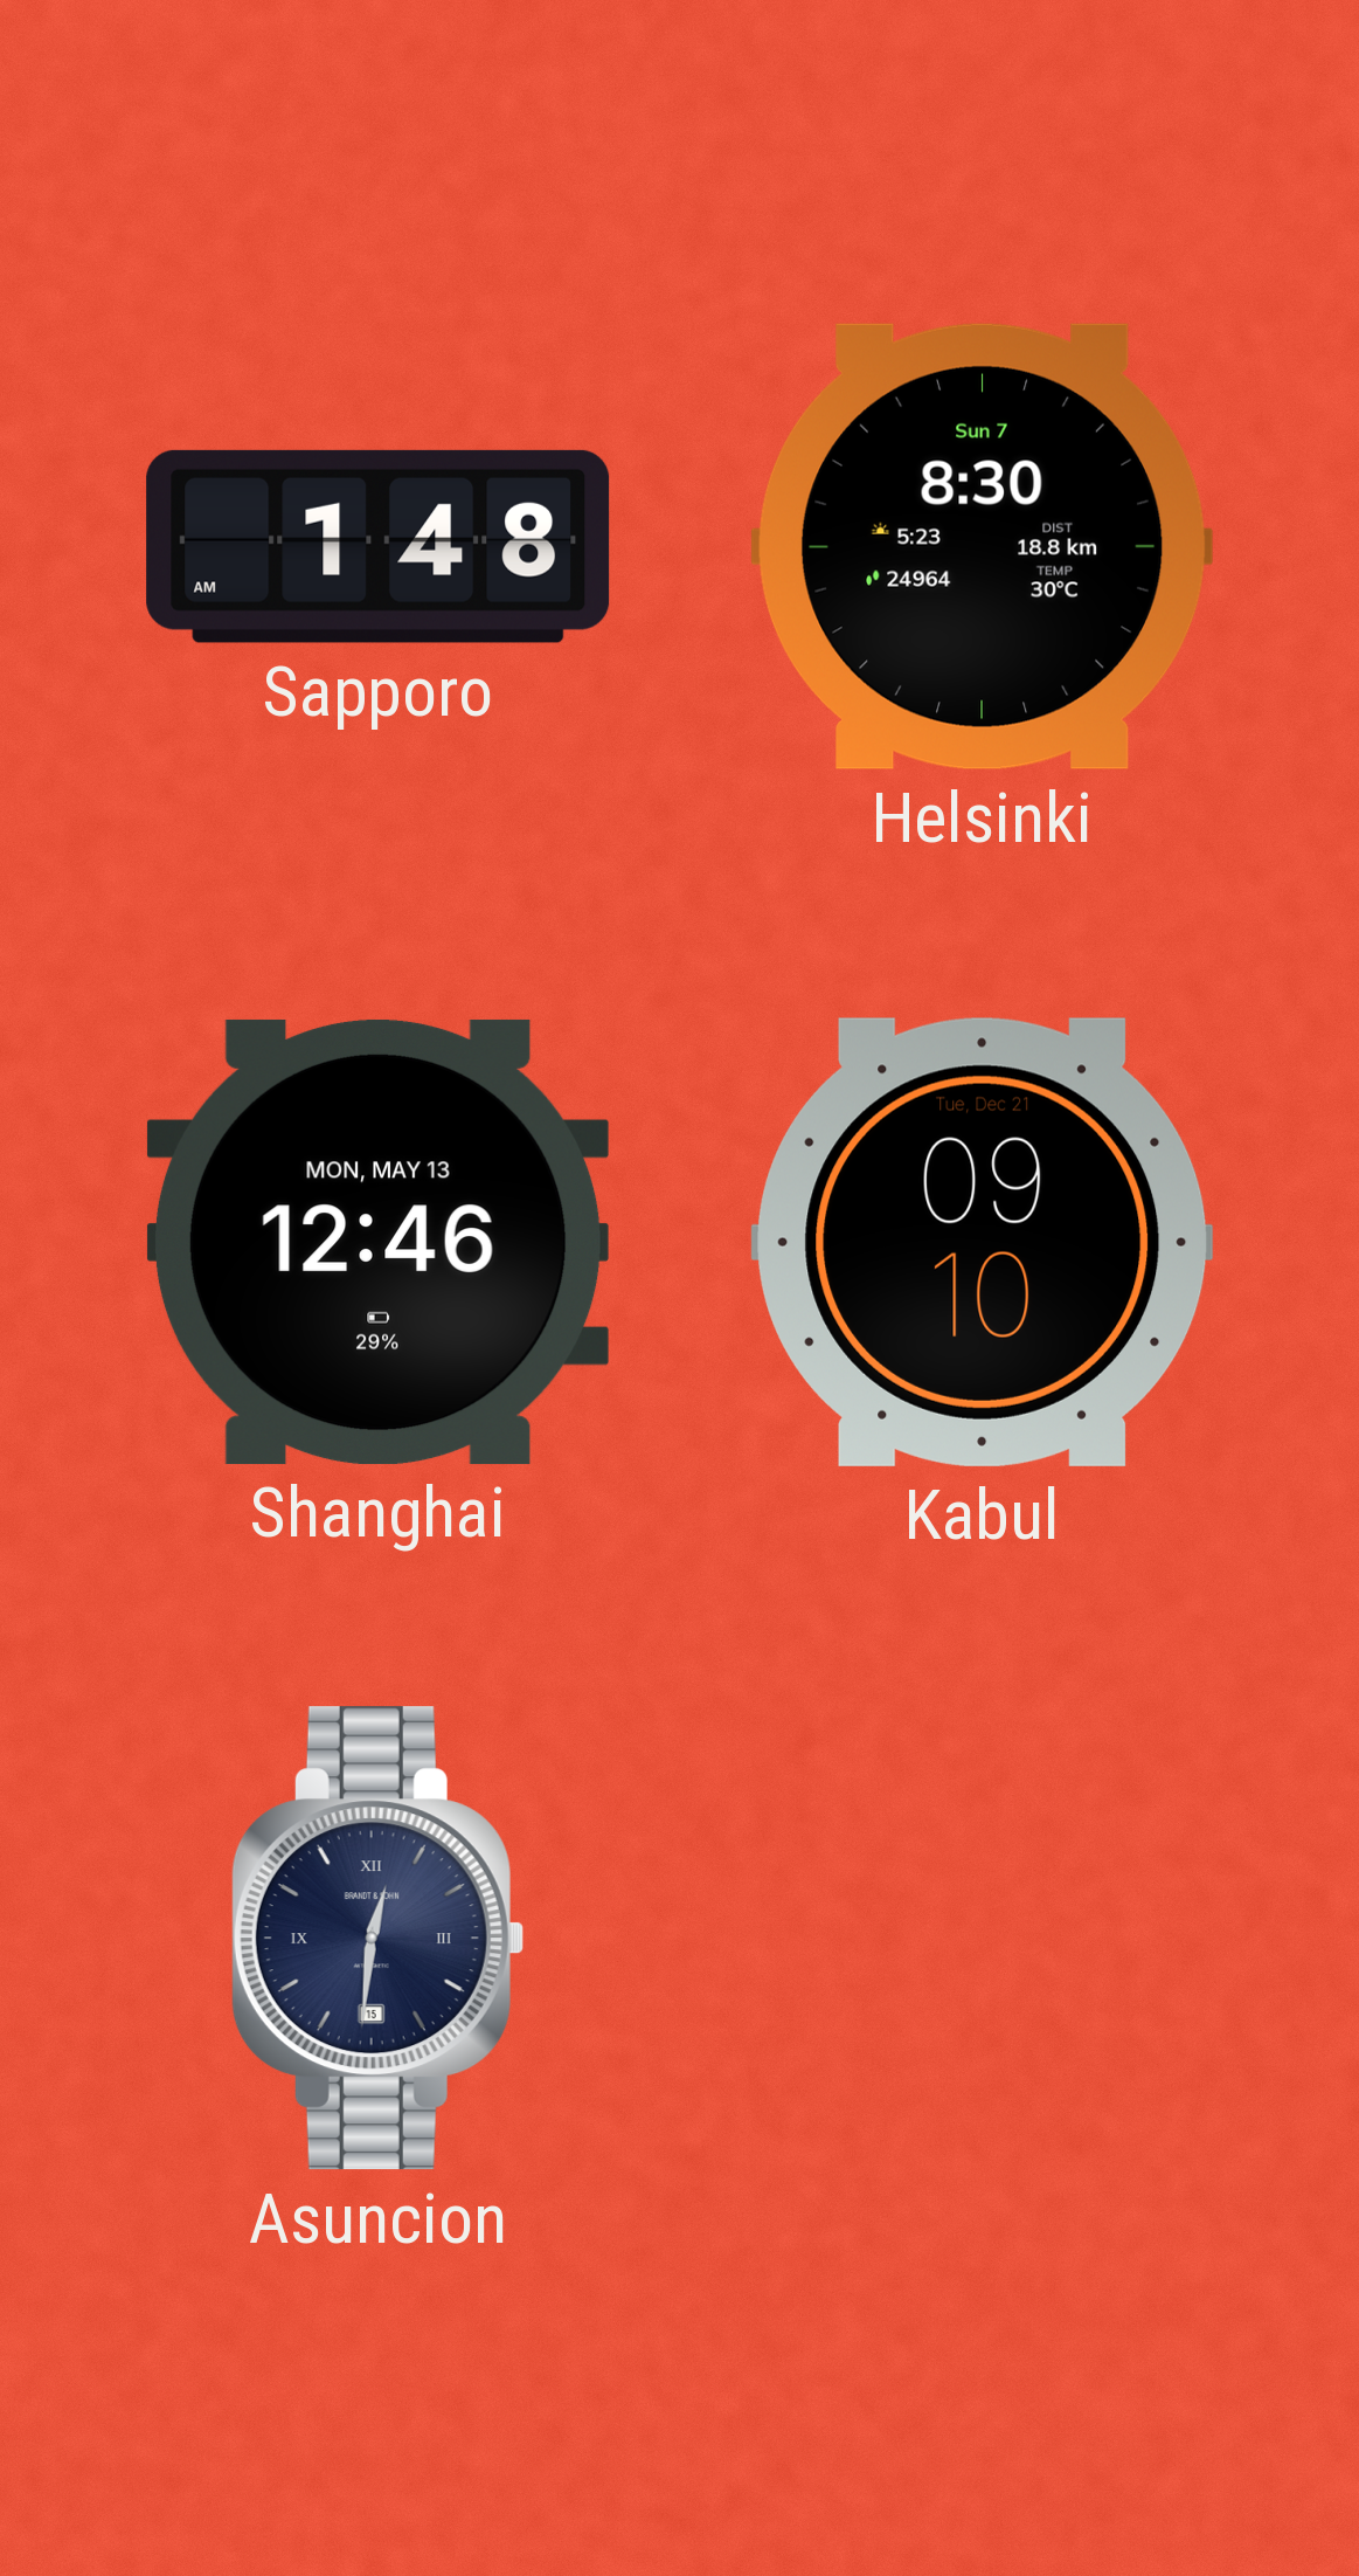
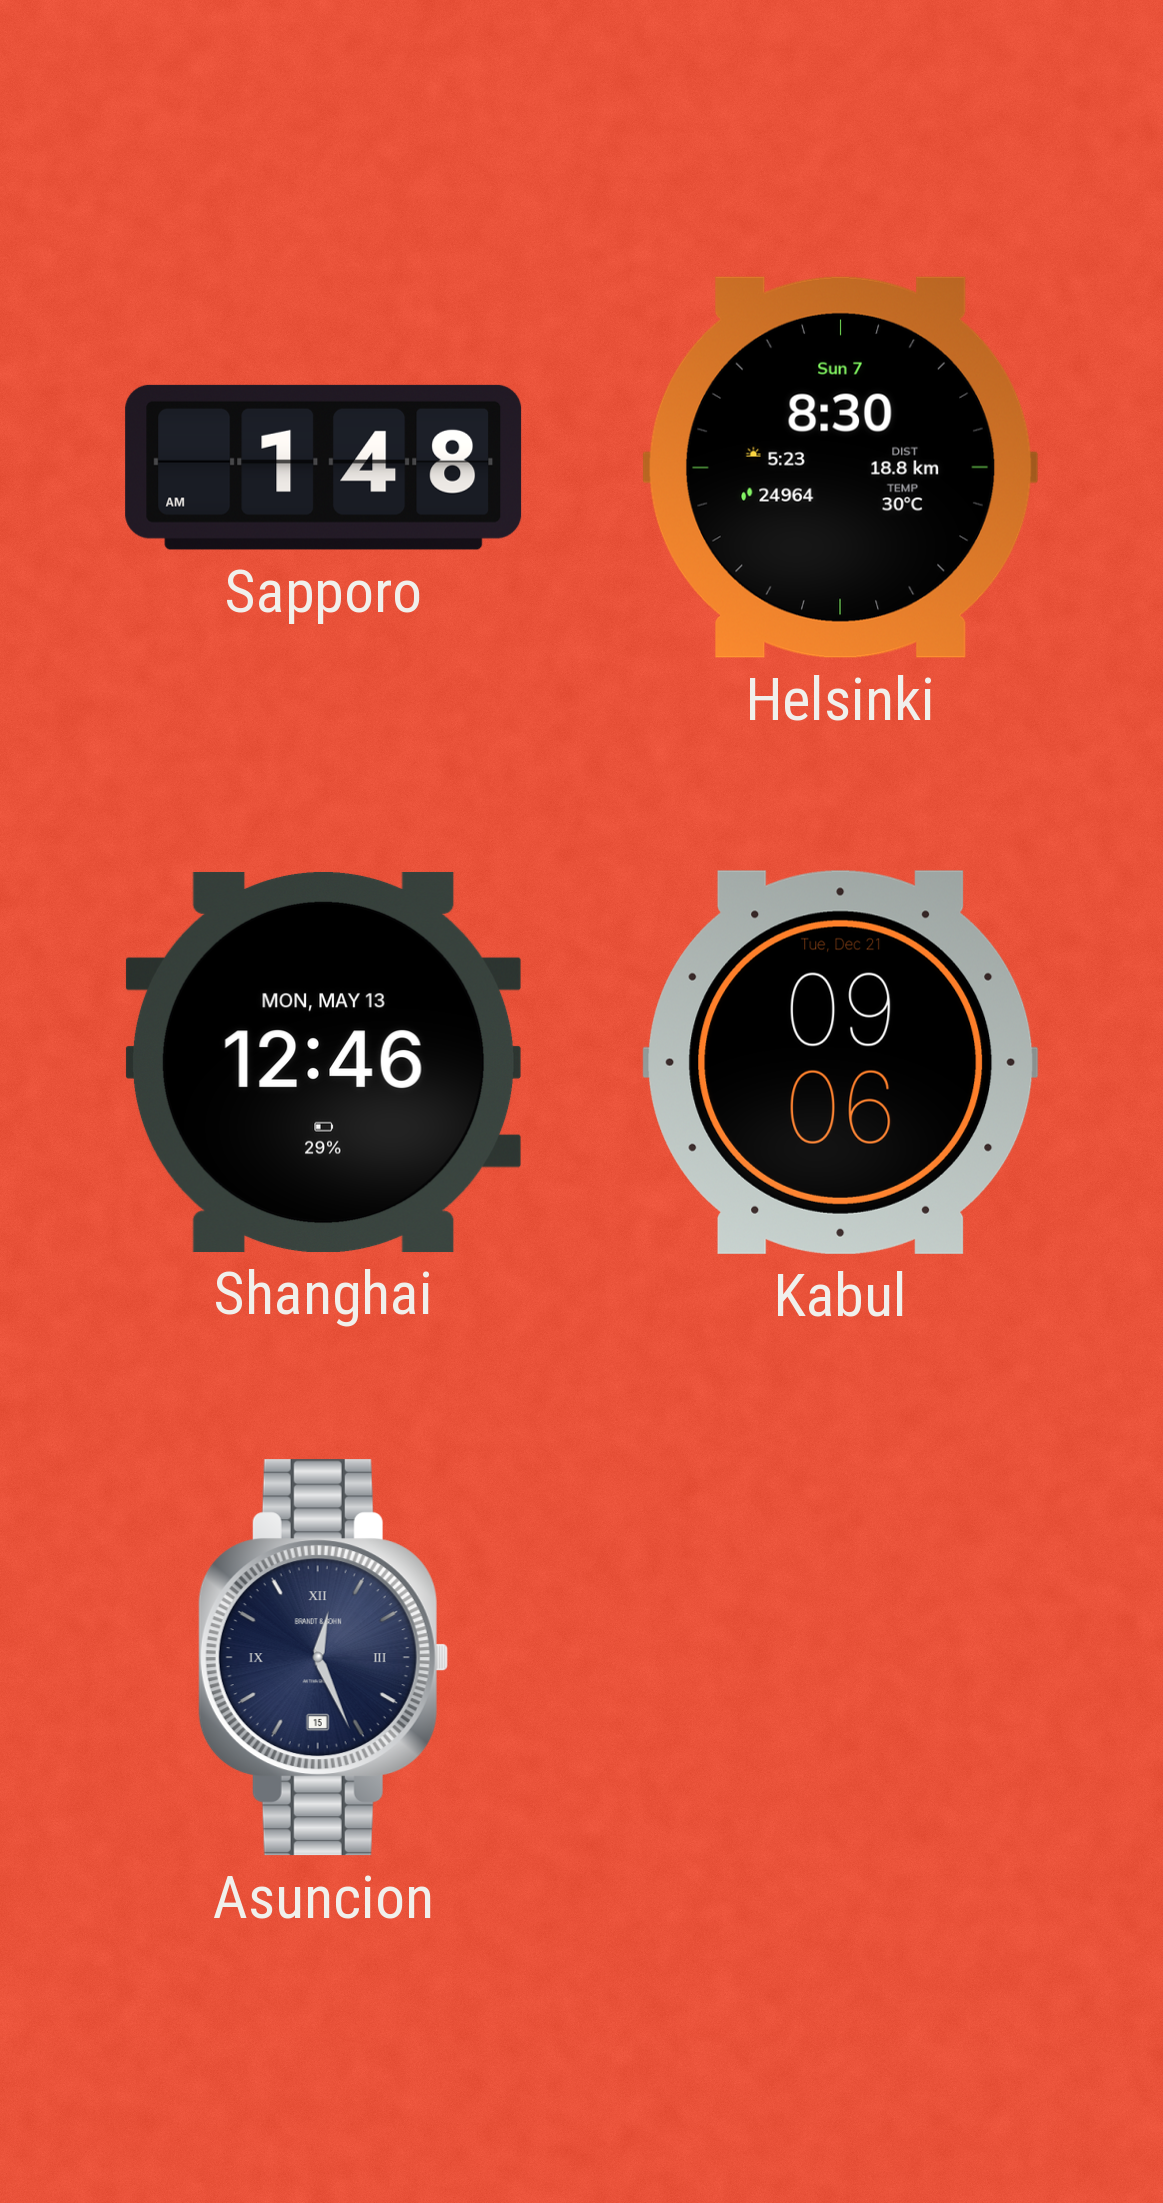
Kabul: 09:10 -> 09:06 (841, 1062)
Asuncion: 12:31 -> 12:26 (323, 1658)
